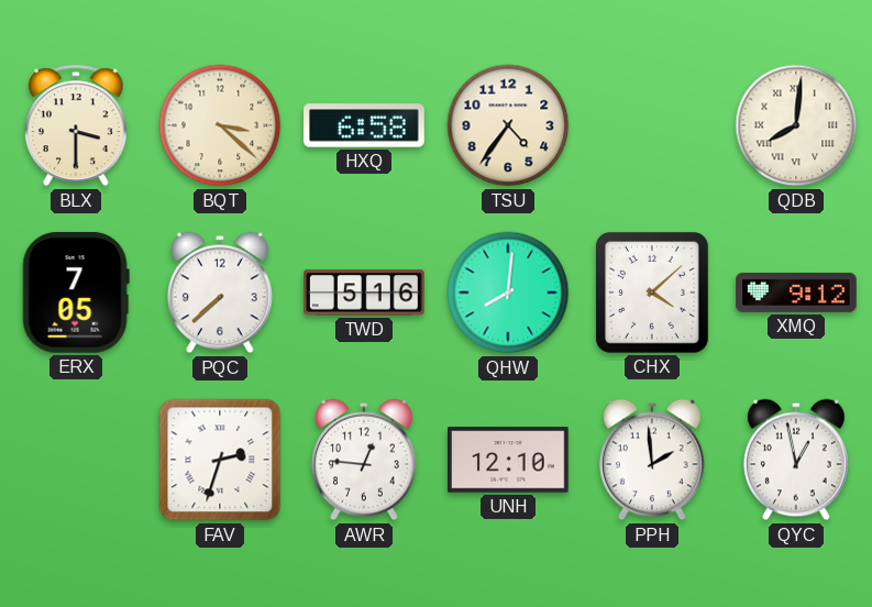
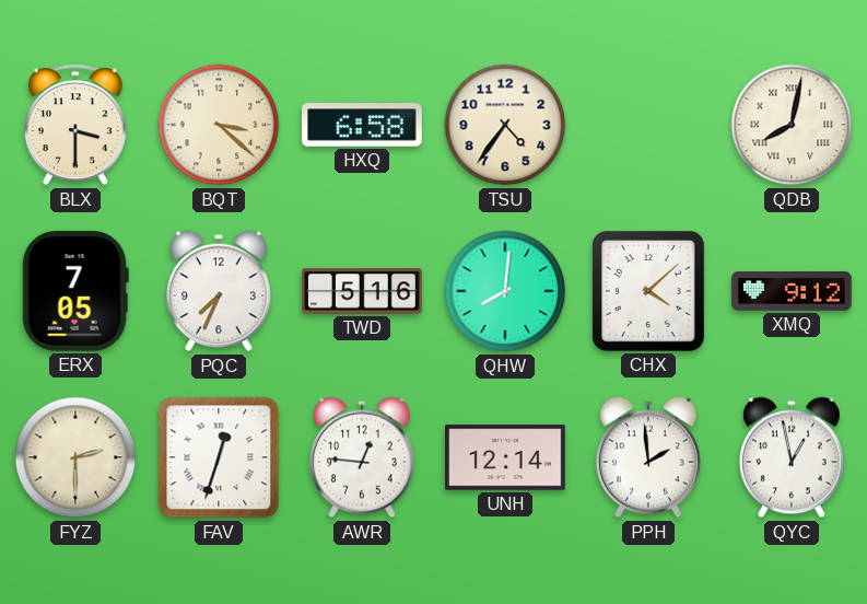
QDB: 8:01 -> 8:02 (792, 125)
PQC: 7:38 -> 7:34 (219, 291)
FYZ: none -> 2:30 (75, 457)
FAV: 2:33 -> 12:33 (219, 457)
UNH: 12:10 -> 12:14 (505, 457)
